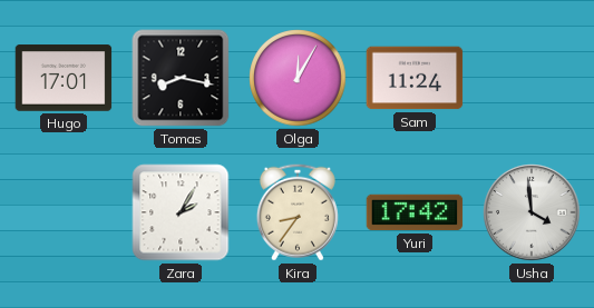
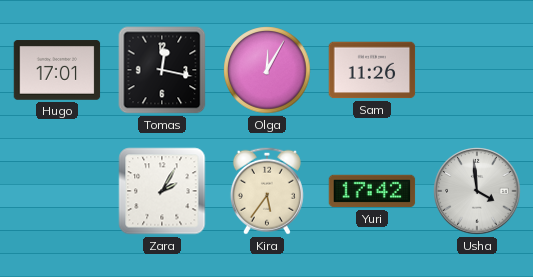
Tomas: 8:17 -> 12:17 (162, 70)
Sam: 11:24 -> 11:26 (372, 70)
Kira: 8:36 -> 5:36 (267, 191)
